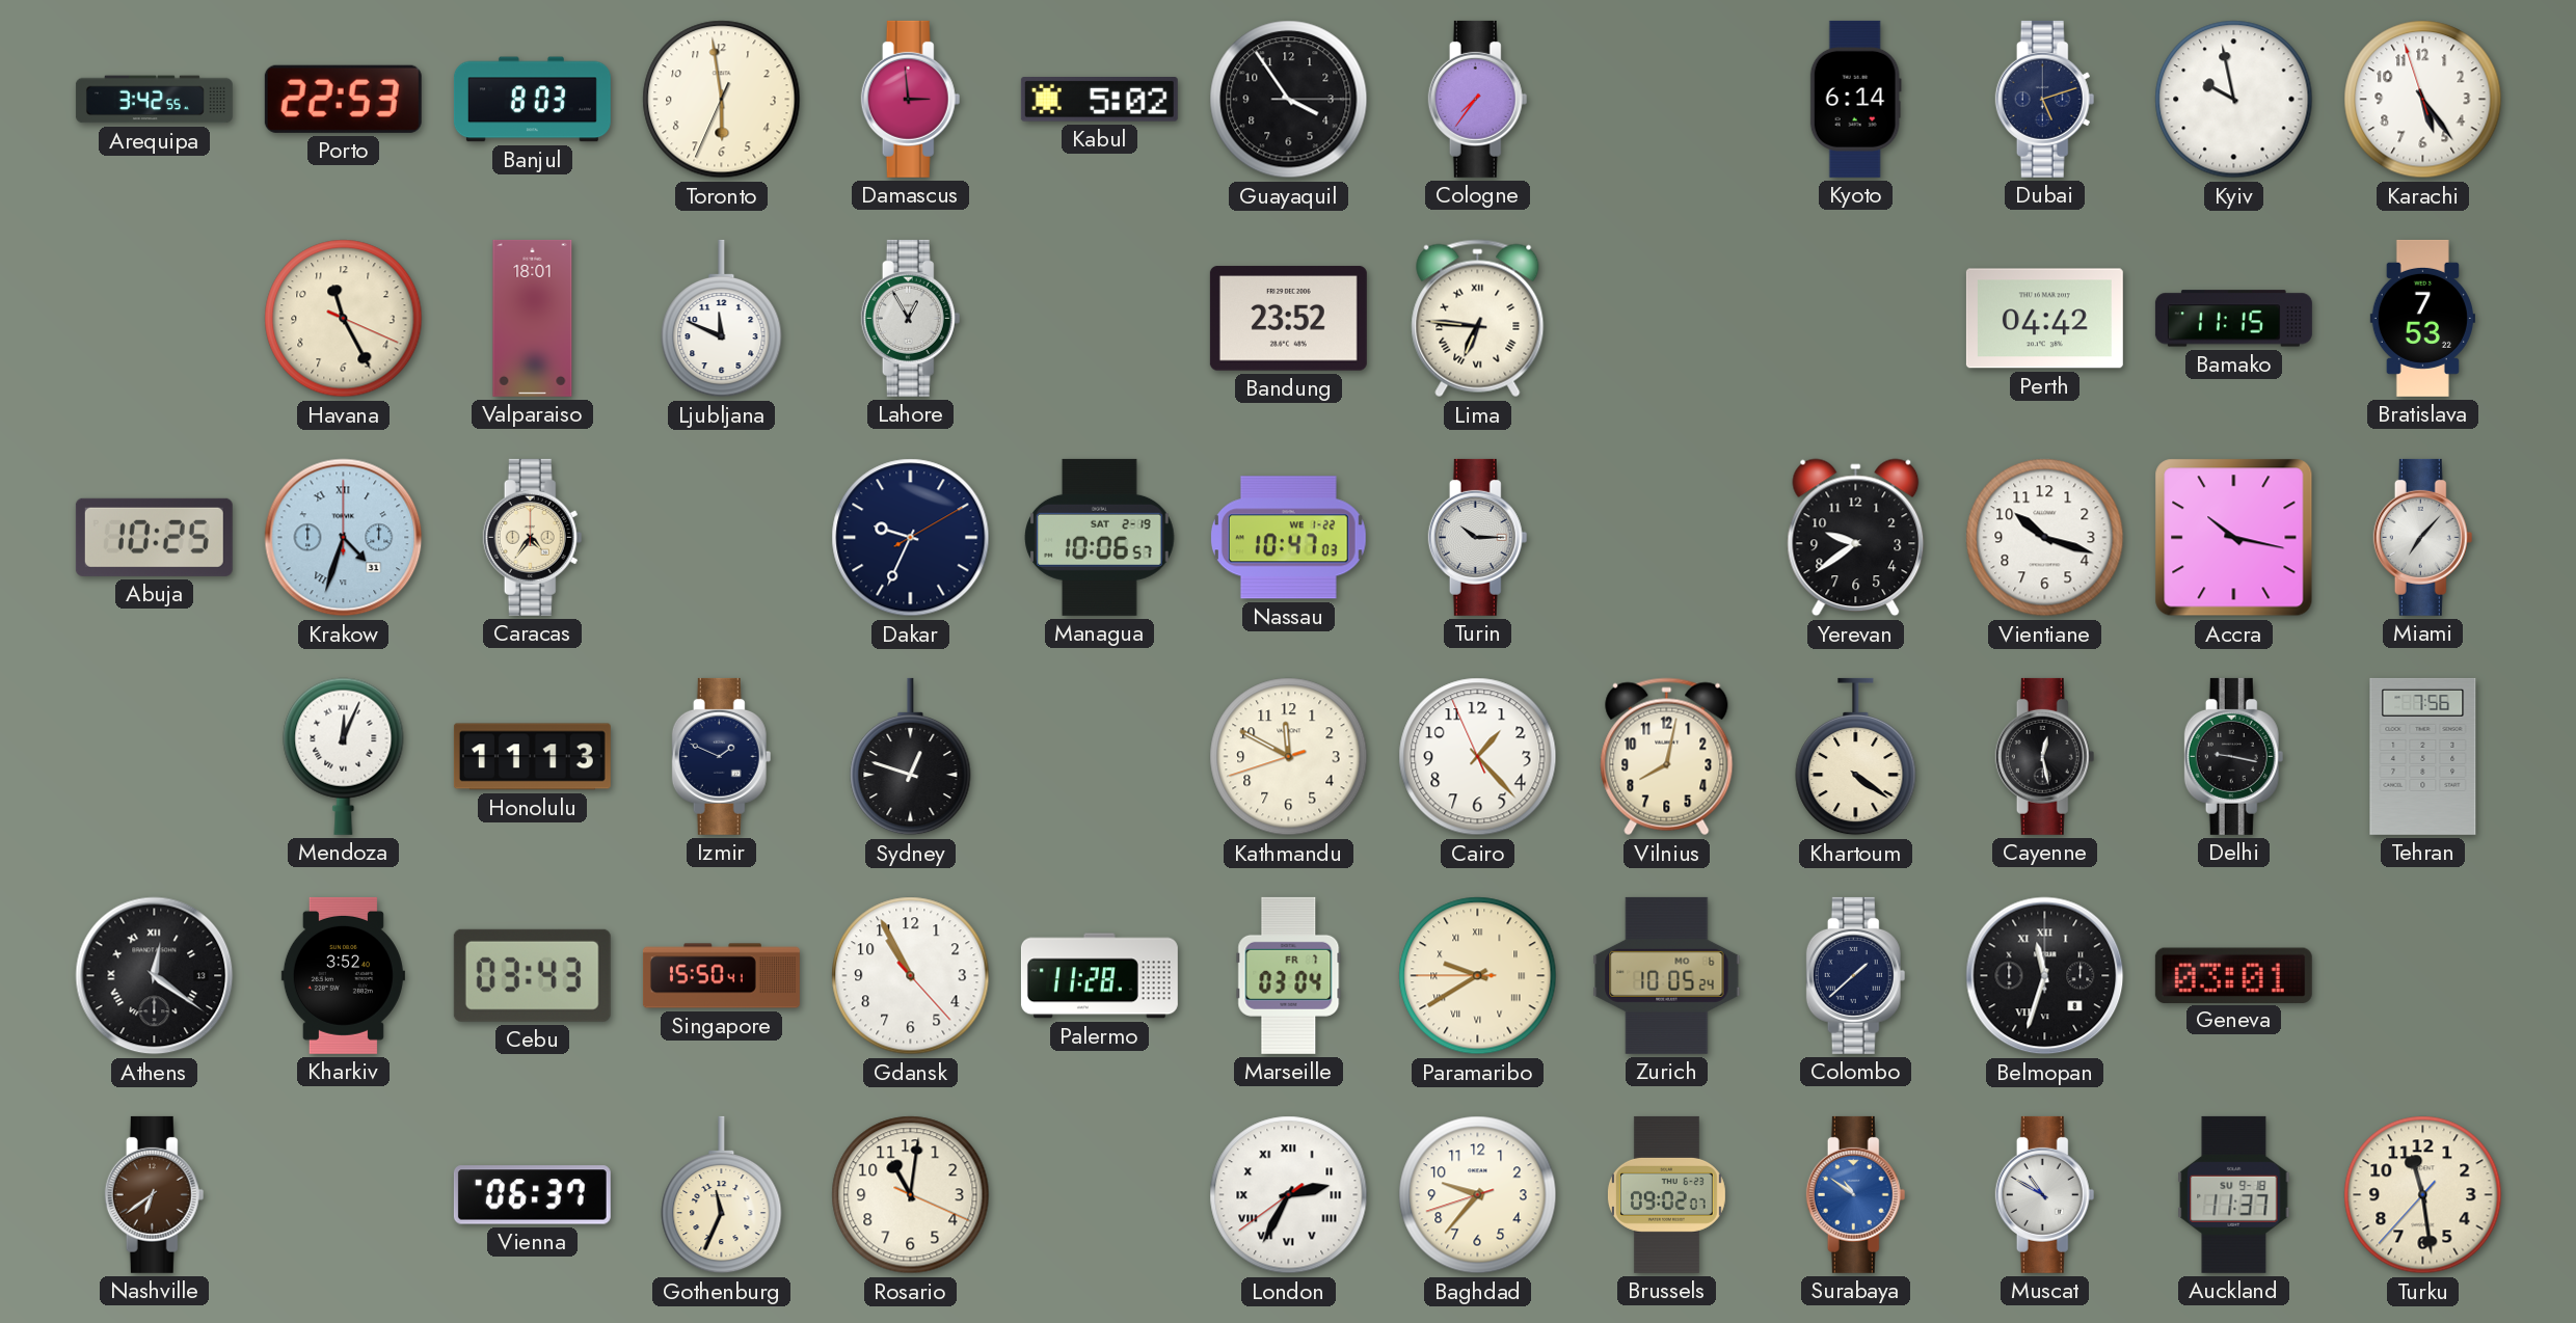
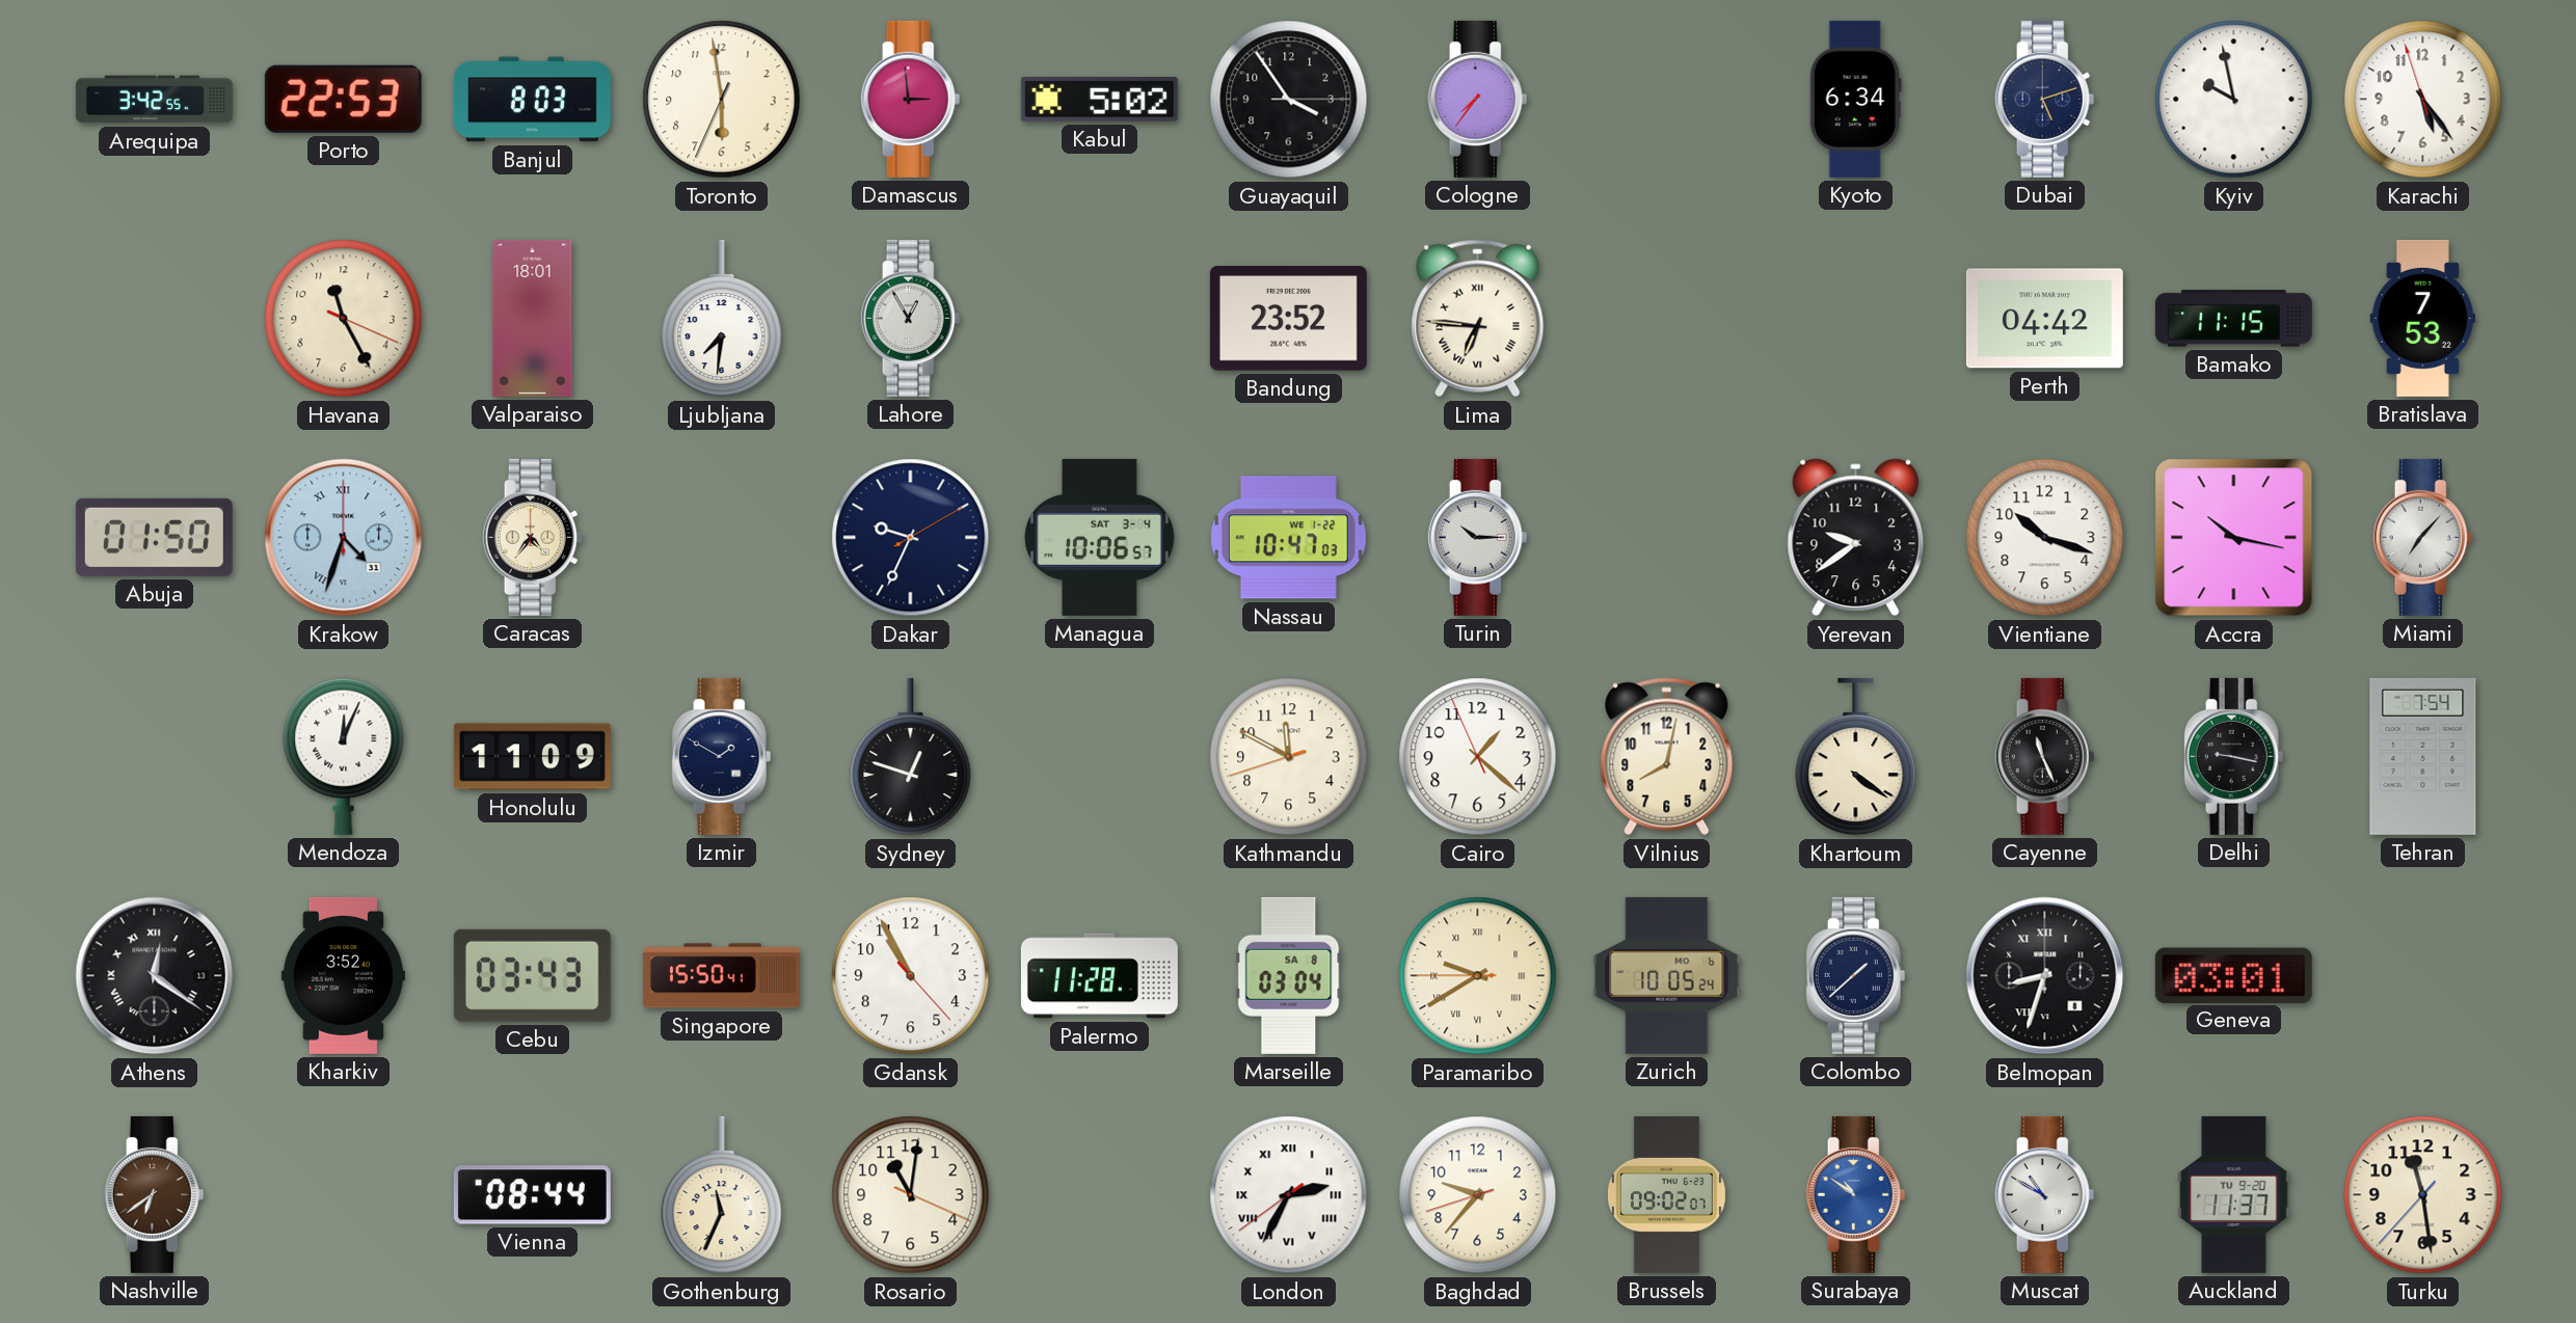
Kyoto: 6:14 -> 6:34 (1855, 99)
Ljubljana: 11:49 -> 7:31 (722, 319)
Abuja: 10:25 -> 01:50 (154, 537)
Managua date: SAT 2-19 -> SAT 3-4 (1100, 537)
Honolulu: 11:13 -> 11:09 (532, 757)
Izmir: 1:49 -> 1:50 (722, 756)
Cairo: 1:22 -> 1:21 (1478, 757)
Cayenne: 12:28 -> 11:26 (2045, 756)
Tehran: 7:56 -> 7:54 (2423, 756)
Marseille date: FR 7 -> SA 8 (1289, 975)
Belmopan: 11:33 -> 8:33 (2045, 976)
Vienna: 06:37 -> 08:44 (532, 1195)
Auckland date: SU 9-18 -> TU 9-20 (2234, 1194)
